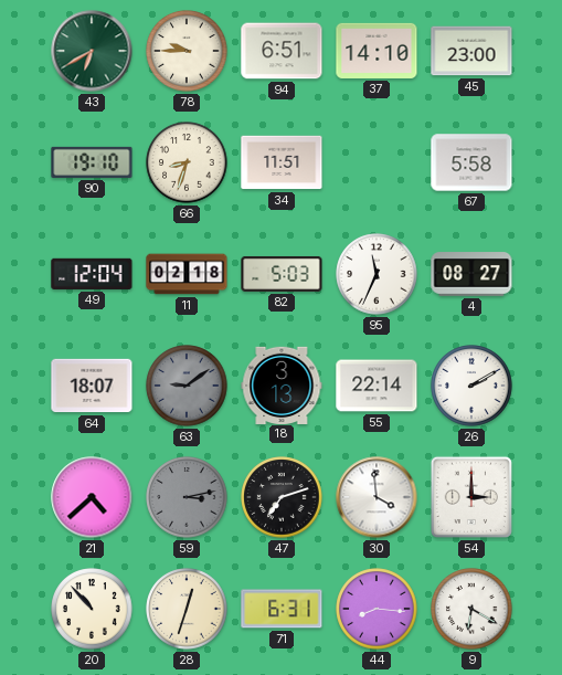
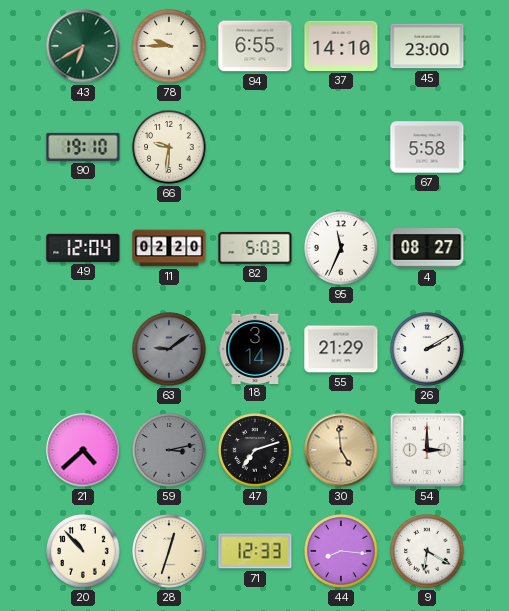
94: 6:51 -> 6:55 (255, 46)
66: 8:33 -> 9:31 (169, 147)
34: 11:51 -> none (282, 162)
11: 02:18 -> 02:20 (169, 248)
64: 18:07 -> none (92, 386)
18: 3:13 -> 3:14 (255, 348)
55: 22:14 -> 21:29 (341, 349)
30: 3:59 -> 4:59 (341, 450)
30 dial: white -> champagne (341, 450)
71: 6:31 -> 12:33 (255, 551)
